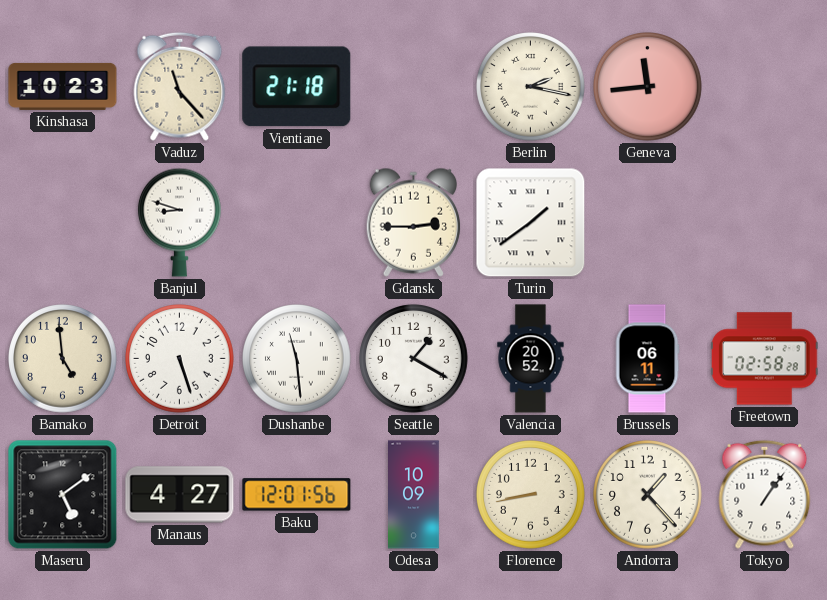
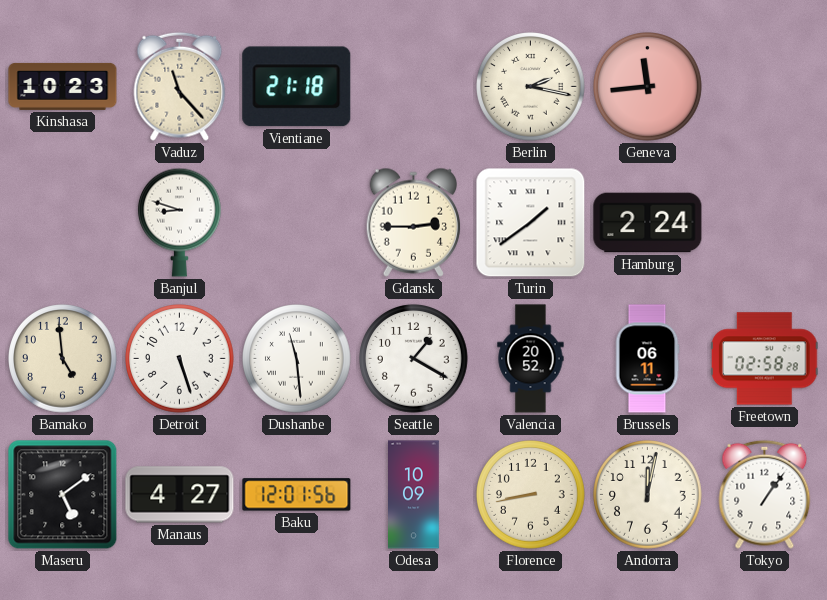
Hamburg: none -> 2:24 (648, 223)
Andorra: 1:23 -> 12:02 (648, 495)
